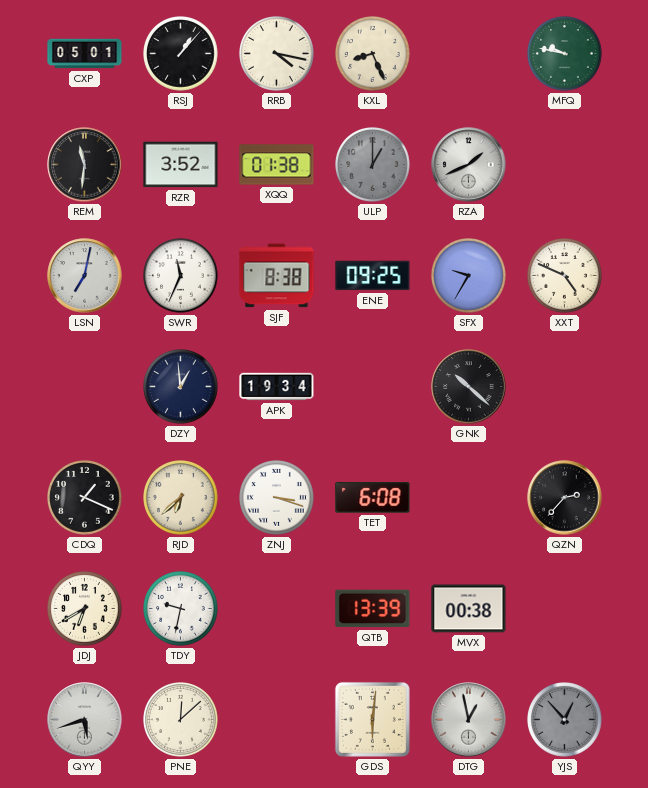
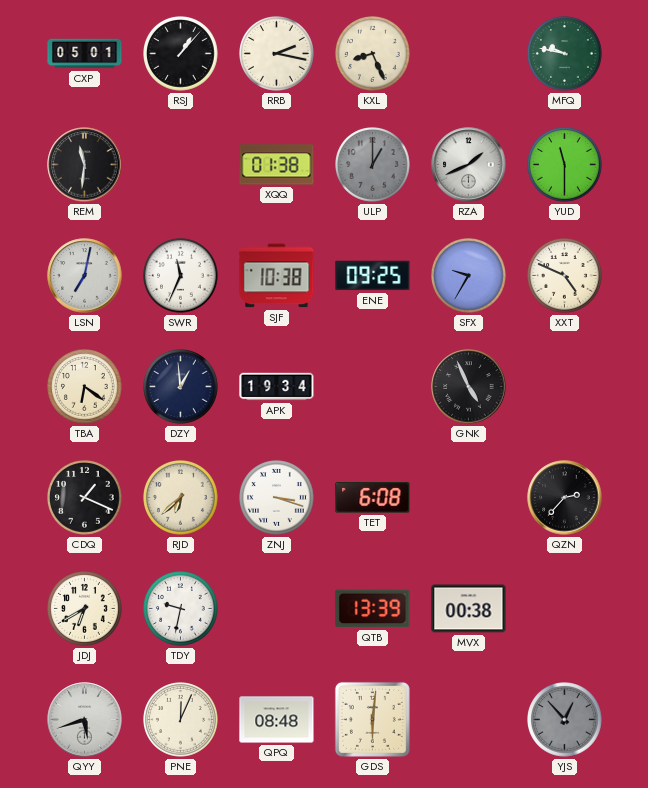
RRB: 4:17 -> 2:17 (277, 54)
RZR: 3:52 -> none (181, 165)
YUD: none -> 11:30 (565, 165)
SJF: 8:38 -> 10:38 (277, 276)
TBA: none -> 6:21 (85, 387)
GNK: 10:22 -> 4:56 (469, 387)
PNE: 12:08 -> 12:04 (181, 720)
QPQ: none -> 08:48 (277, 720)
DTG: 12:58 -> none (469, 720)
